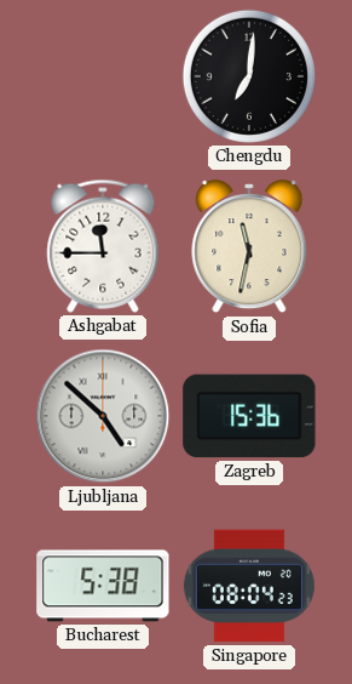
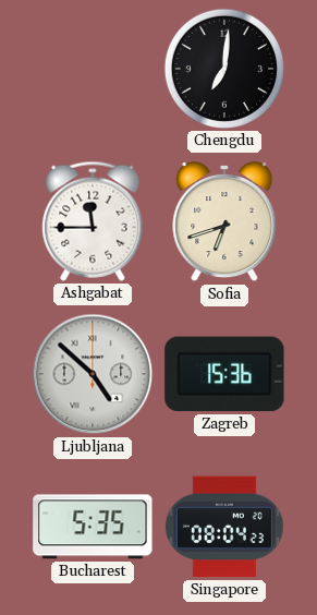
Sofia: 11:32 -> 6:42 (224, 221)
Bucharest: 5:38 -> 5:35 (93, 527)
